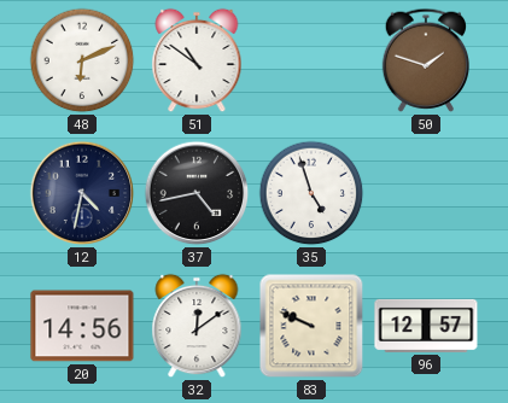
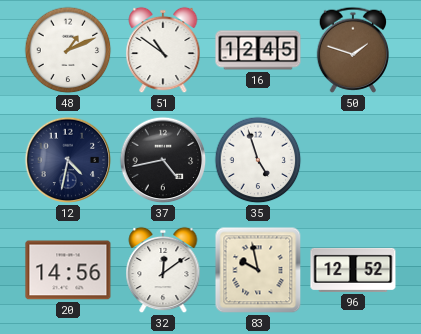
48: 6:11 -> 1:11 (68, 50)
16: none -> 12:45 (258, 50)
83: 9:49 -> 9:58 (258, 270)
96: 12:57 -> 12:52 (353, 270)
